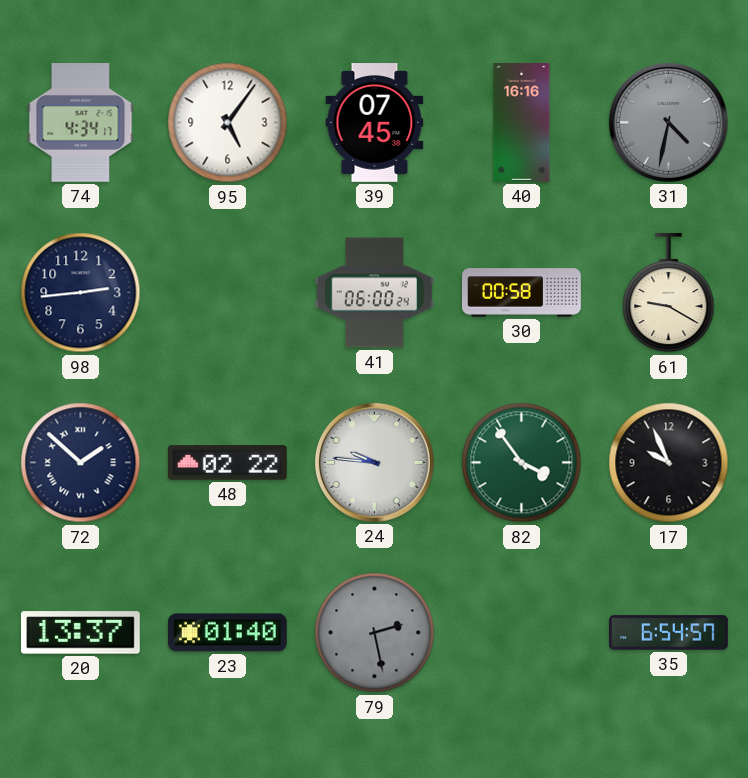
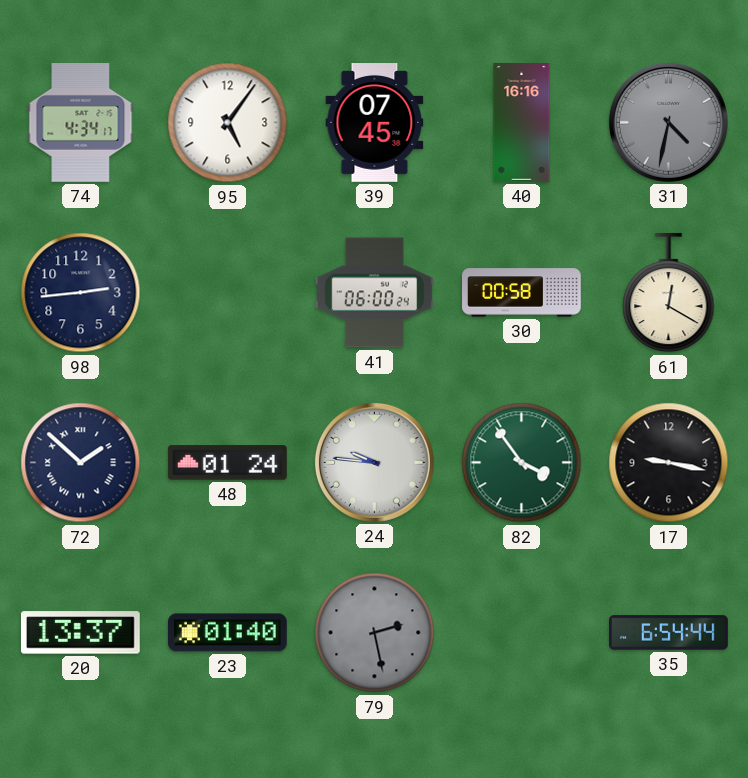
61: 9:20 -> 12:20 (669, 293)
48: 02:22 -> 01:24 (227, 463)
17: 9:56 -> 9:17 (669, 463)
35: 6:54:57 -> 6:54:44 (669, 633)
